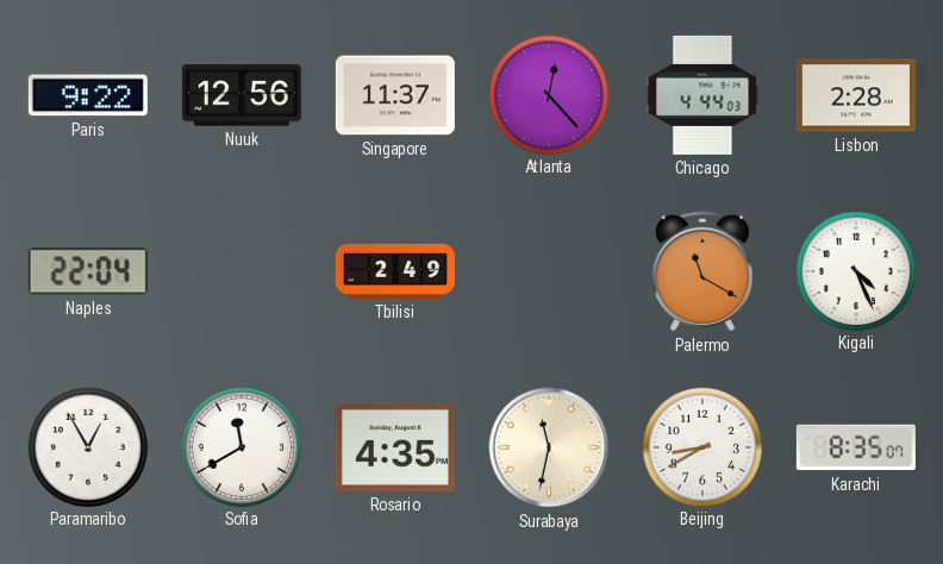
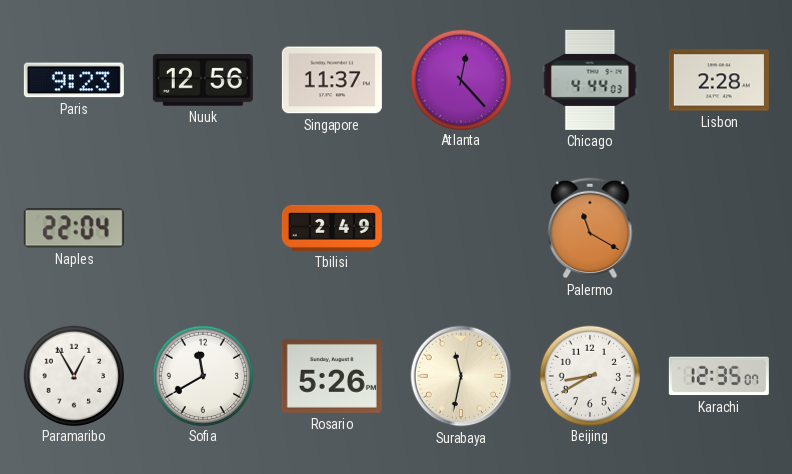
Paris: 9:22 -> 9:23 (74, 80)
Kigali: 4:26 -> none (855, 270)
Rosario: 4:35 -> 5:26 (332, 376)
Karachi: 8:35 -> 12:35 (719, 376)
